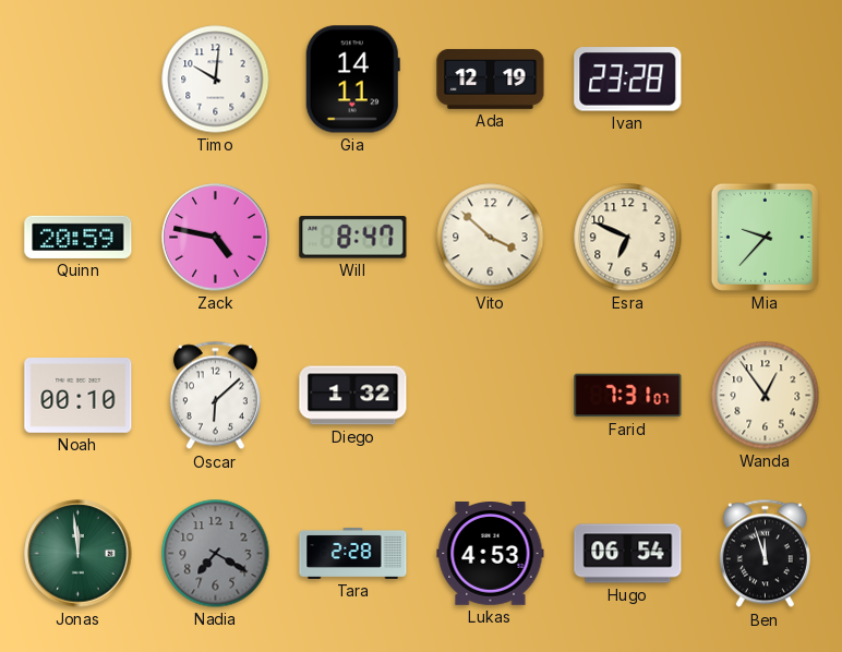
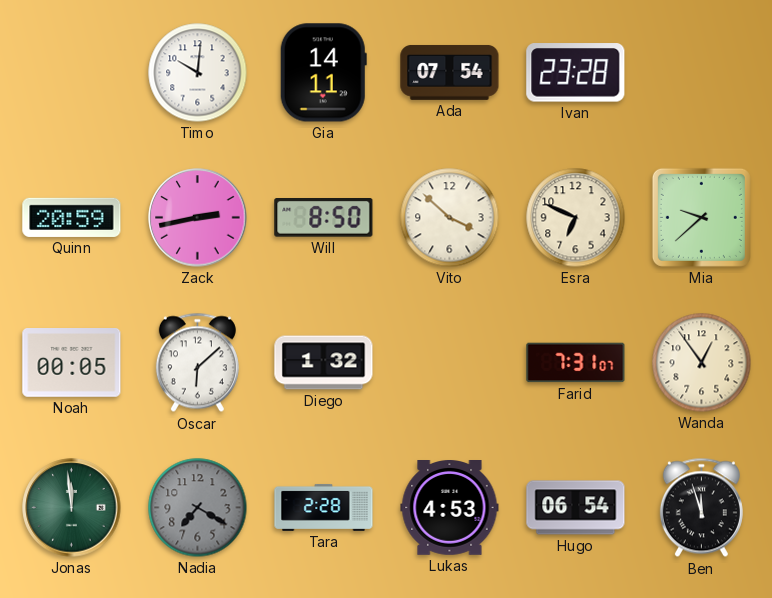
Ada: 12:19 -> 07:54 (450, 72)
Zack: 4:47 -> 2:43 (198, 218)
Will: 8:47 -> 8:50 (324, 218)
Mia: 9:37 -> 9:38 (701, 217)
Noah: 00:10 -> 00:05 (72, 363)
